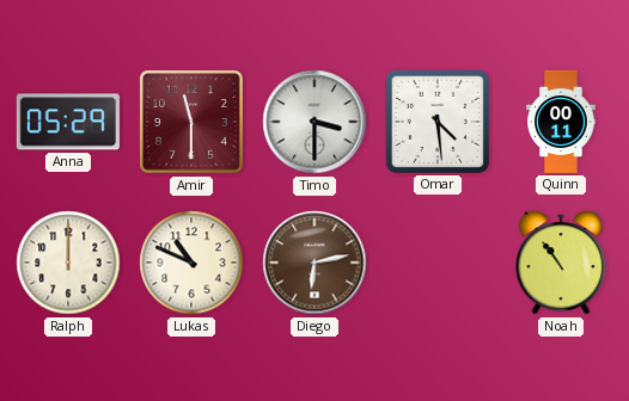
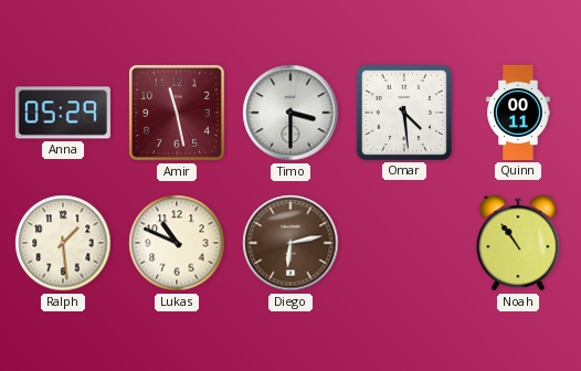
Amir: 11:30 -> 11:28 (177, 113)
Ralph: 12:00 -> 1:29 (63, 243)
